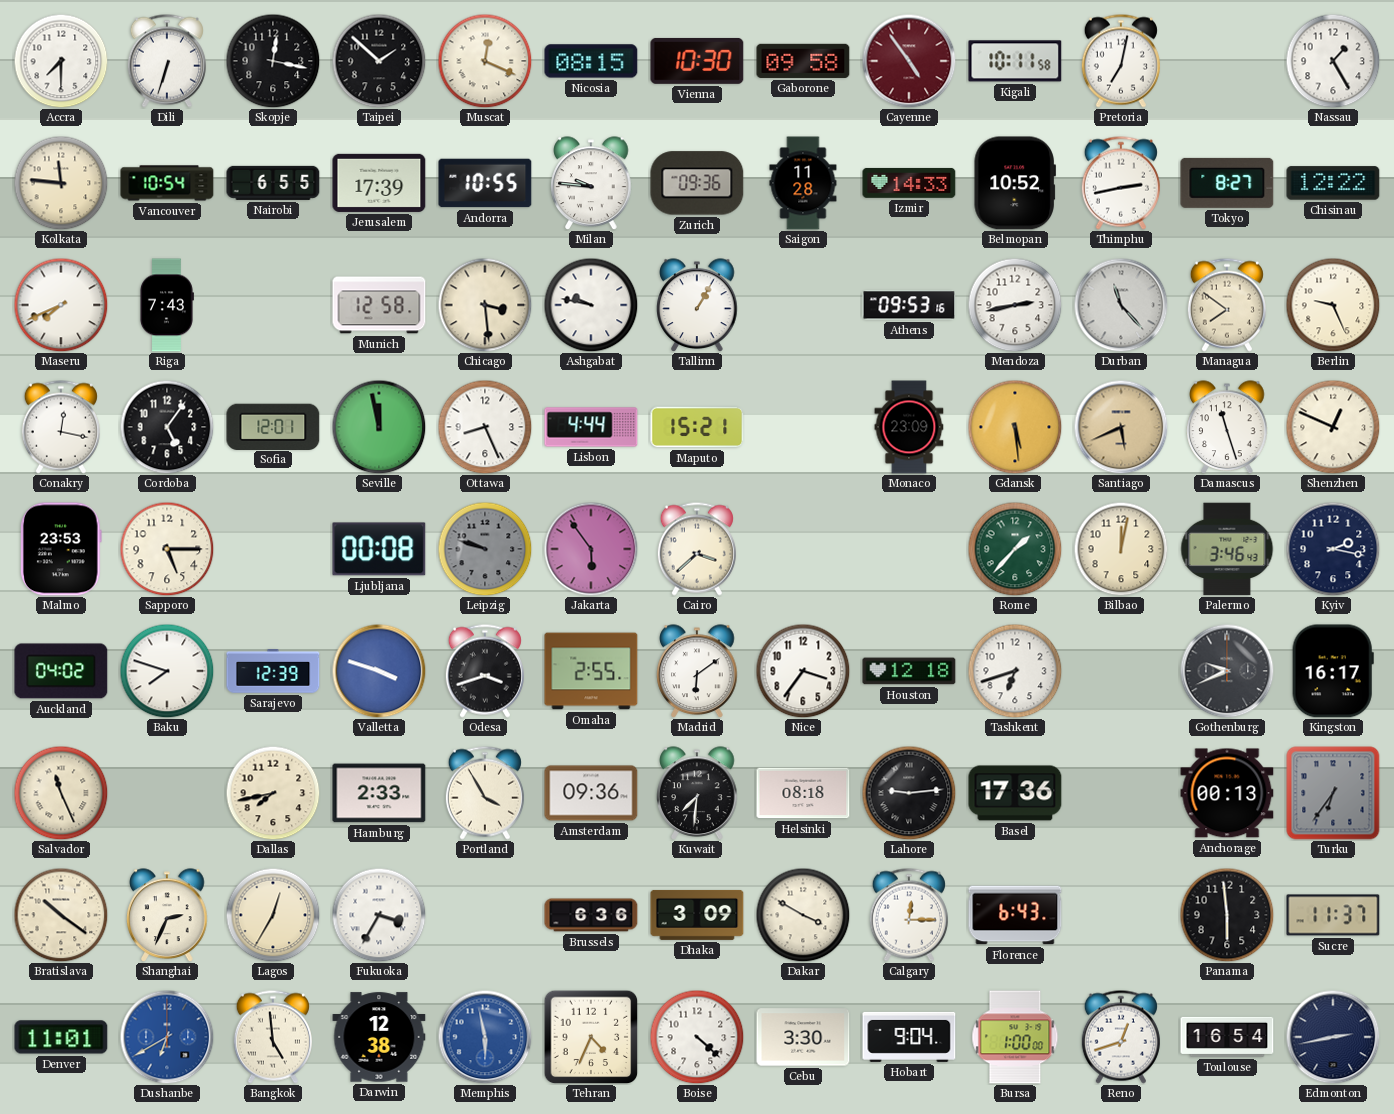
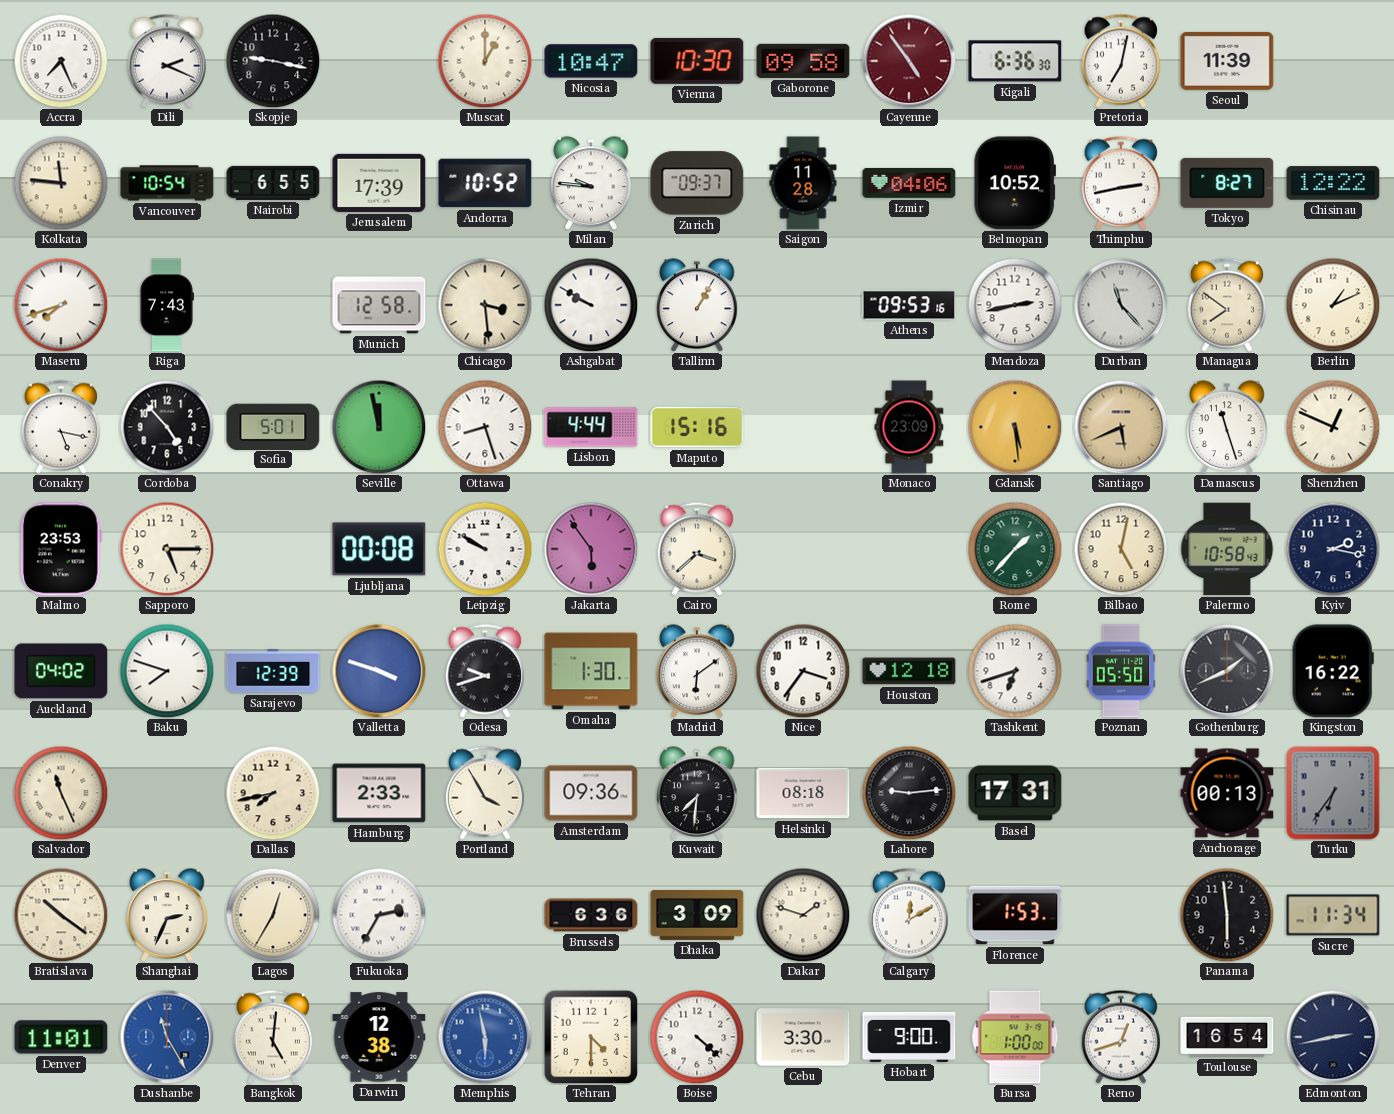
Accra: 7:30 -> 7:26 (61, 61)
Dili: 6:33 -> 2:19 (167, 61)
Skopje: 12:17 -> 9:17 (273, 61)
Taipei: 1:52 -> none (379, 61)
Muscat: 12:19 -> 1:00 (485, 61)
Nicosia: 08:15 -> 10:47 (591, 61)
Kigali: 10:11 -> 6:36 (1015, 61)
Seoul: none -> 11:39 (1227, 61)
Nassau: 1:25 -> none (1333, 61)
Andorra: 10:55 -> 10:52 (485, 183)
Zurich: 09:36 -> 09:37 (697, 183)
Izmir: 14:33 -> 04:06 (909, 183)
Maseru: 7:41 -> 7:42 (61, 305)
Ashgabat: 9:47 -> 9:50 (591, 305)
Berlin: 9:26 -> 1:11 (1333, 305)
Conakry: 12:17 -> 5:17 (61, 427)
Cordoba: 5:06 -> 4:53 (167, 427)
Sofia: 12:01 -> 5:01 (273, 426)
Ottawa: 8:26 -> 8:27 (485, 427)
Maputo: 15:21 -> 15:16 (697, 427)
Leipzig: 9:48 -> 9:50 (485, 549)
Leipzig dial: grey -> white (485, 549)
Bilbao: 12:02 -> 5:02 (1121, 549)
Palermo: 3:46 -> 10:58 (1227, 549)
Odesa: 3:42 -> 9:42 (485, 671)
Omaha: 2:55 -> 1:30 (591, 671)
Poznan: none -> 05:50 (1121, 671)
Gothenburg: 9:41 -> 1:41 (1227, 671)
Kingston: 16:17 -> 16:22 (1333, 671)
Basel: 17:36 -> 17:31 (1015, 793)
Fukuoka: 3:35 -> 2:35 (379, 915)
Dakar: 3:50 -> 1:48 (803, 915)
Calgary: 12:15 -> 12:10 (909, 915)
Florence: 6:43 -> 1:53 (1015, 915)
Sucre: 11:37 -> 11:34 (1333, 915)
Dushanbe: 6:40 -> 11:25 (167, 1037)
Bangkok: 4:59 -> 5:01 (273, 1037)
Tehran: 4:34 -> 4:30 (591, 1037)
Hobart: 9:04 -> 9:00 (909, 1037)
